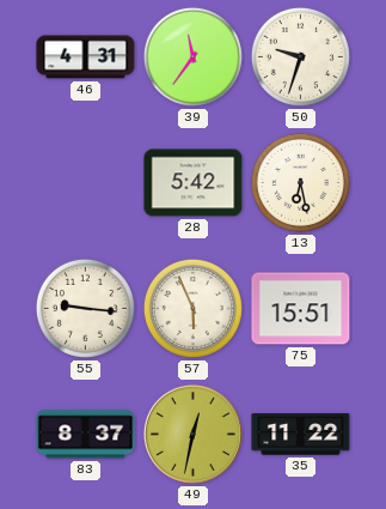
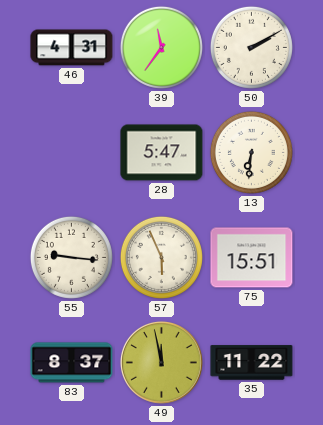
50: 9:33 -> 2:10 (251, 47)
28: 5:42 -> 5:47 (162, 153)
13: 6:28 -> 6:31 (251, 152)
49: 12:32 -> 11:58 (161, 362)
